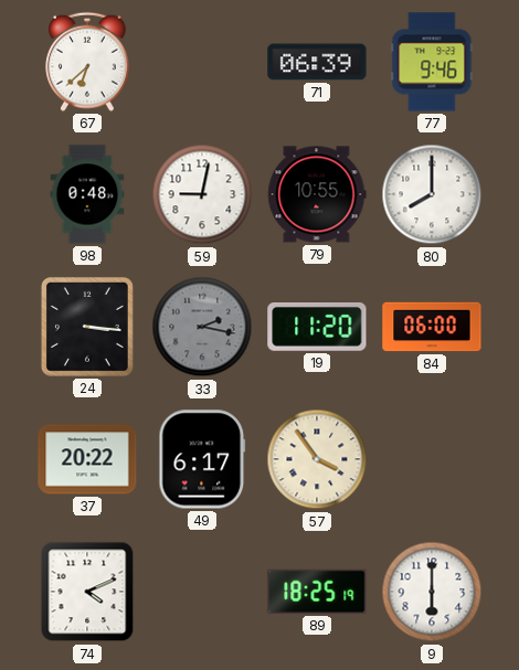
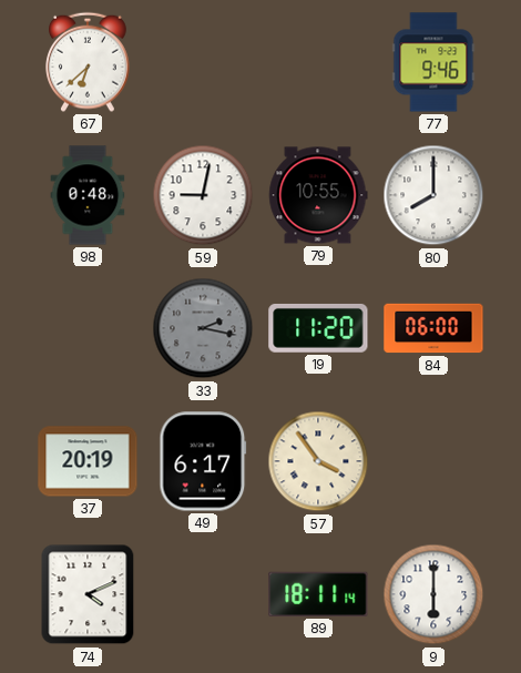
71: 06:39 -> none (317, 62)
24: 3:16 -> none (87, 327)
37: 20:22 -> 20:19 (88, 461)
89: 18:25 -> 18:11 (318, 594)
